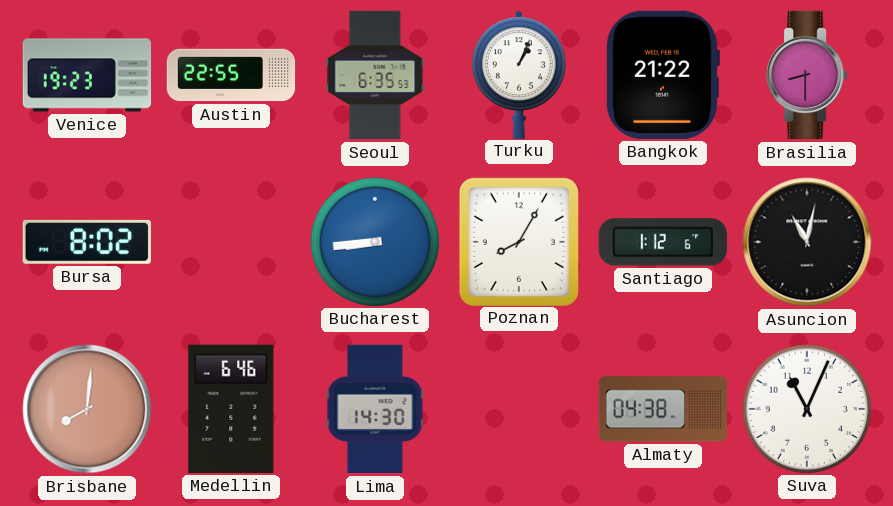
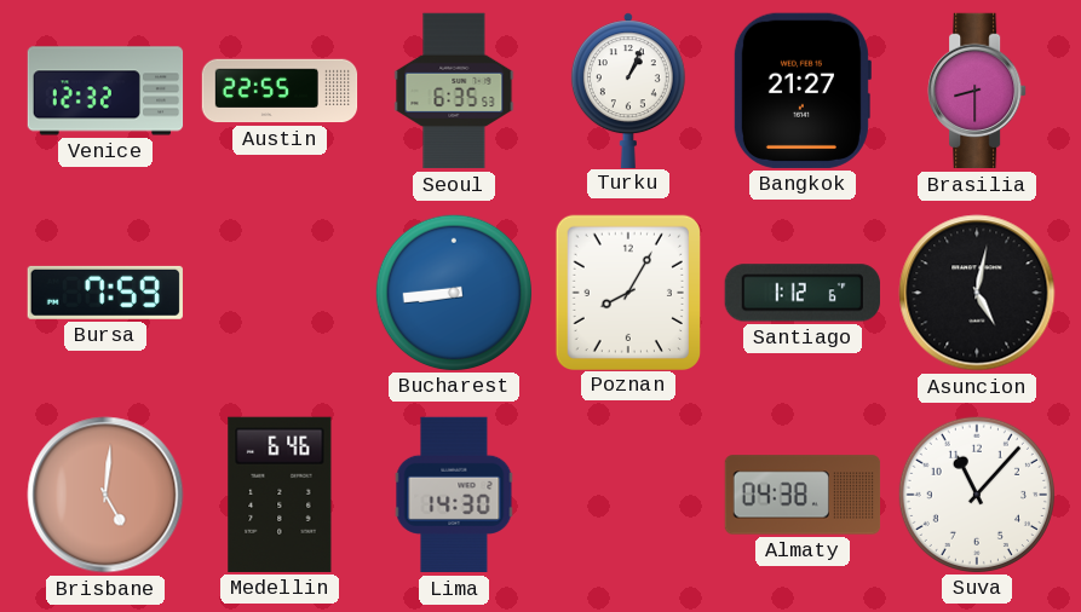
Venice: 19:23 -> 12:32 (105, 91)
Bangkok: 21:22 -> 21:27 (801, 91)
Bursa: 8:02 -> 7:59 (105, 293)
Asuncion: 11:02 -> 5:02 (977, 293)
Brisbane: 8:01 -> 5:01 (105, 495)
Suva: 11:04 -> 11:07 (976, 493)
